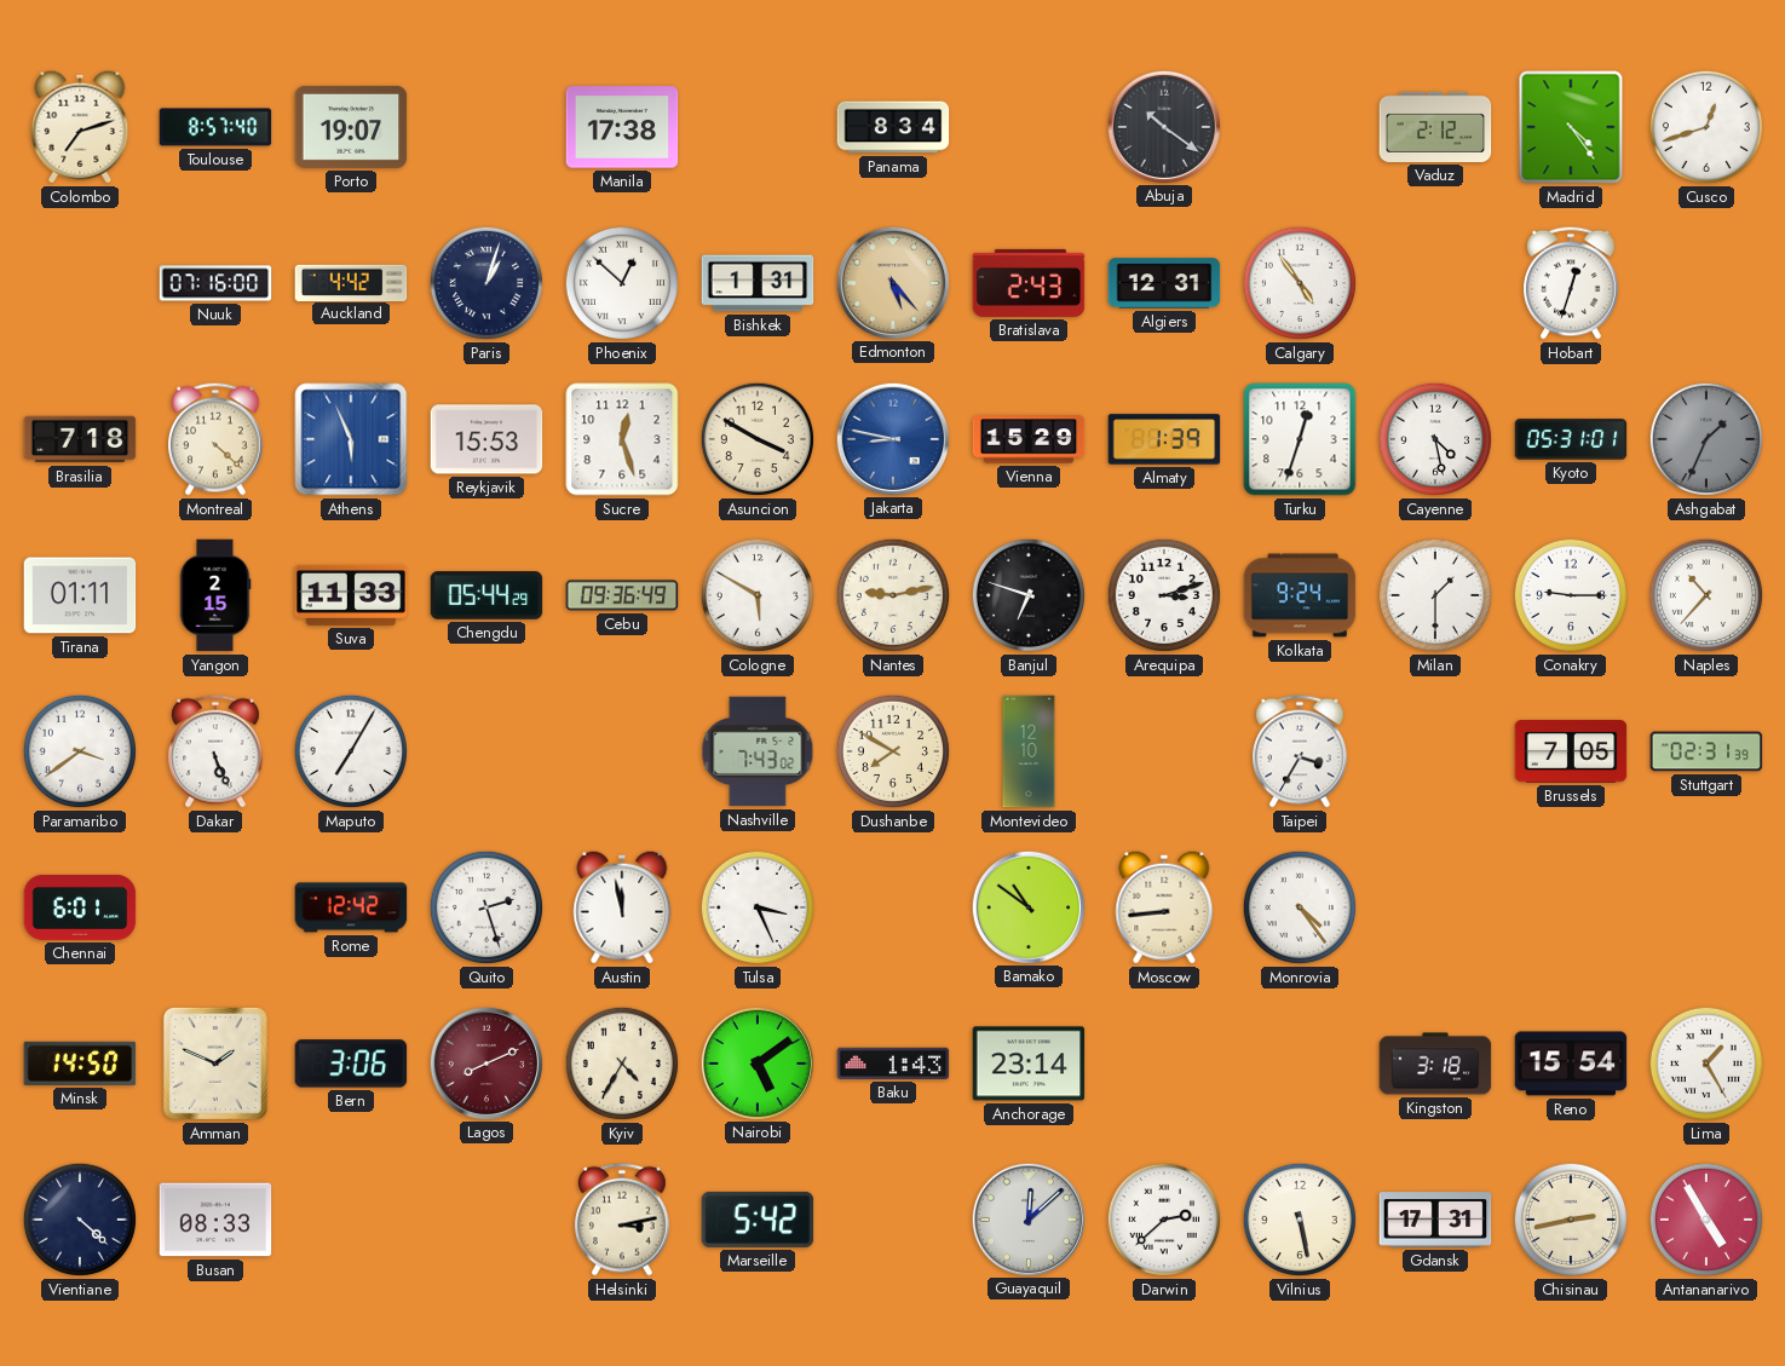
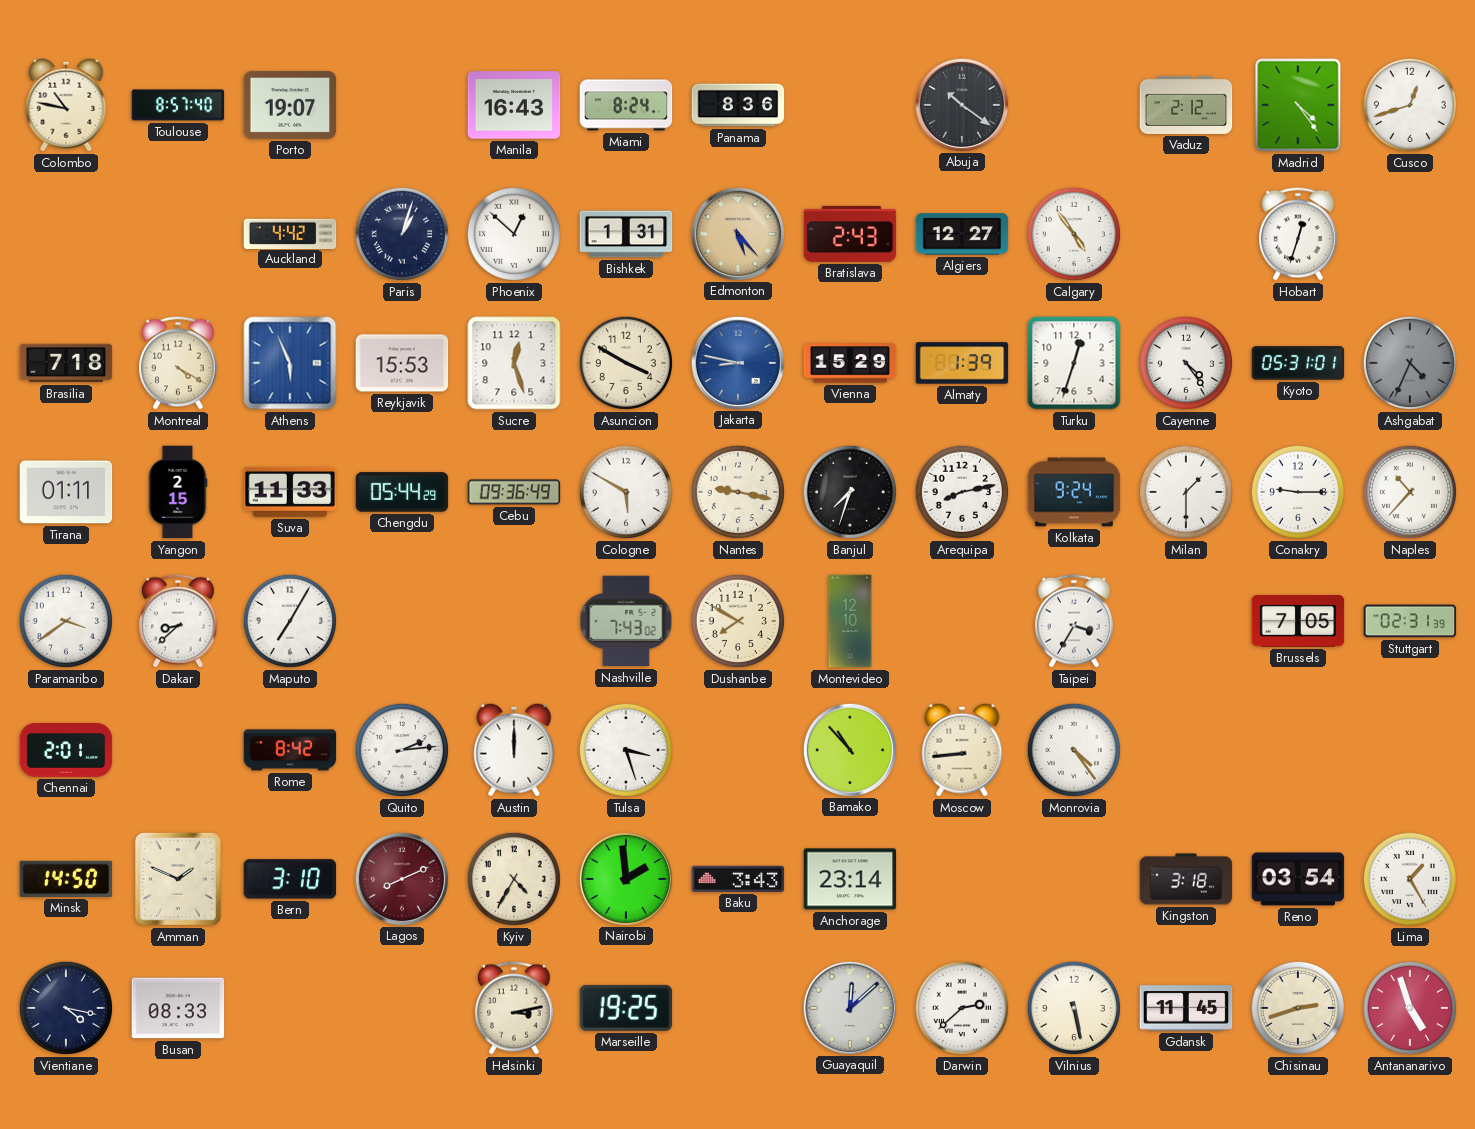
Colombo: 7:12 -> 10:47 (66, 105)
Manila: 17:38 -> 16:43 (514, 105)
Miami: none -> 8:24 (626, 105)
Panama: 8:34 -> 8:36 (738, 105)
Nuuk: 07:16 -> none (215, 283)
Algiers: 12:31 -> 12:27 (962, 234)
Montreal: 4:22 -> 4:20 (179, 363)
Cayenne: 4:28 -> 4:24 (1186, 363)
Ashgabat: 1:34 -> 4:34 (1410, 363)
Nantes: 9:13 -> 9:17 (738, 492)
Banjul: 6:48 -> 7:33 (850, 492)
Arequipa: 3:12 -> 8:13 (962, 492)
Dakar: 5:26 -> 8:38 (179, 621)
Chennai: 6:01 -> 2:01 (66, 750)
Rome: 12:42 -> 8:42 (290, 750)
Quito: 2:27 -> 2:14 (402, 750)
Austin: 11:58 -> 12:00 (514, 750)
Tulsa: 3:26 -> 3:27 (626, 750)
Bamako: 10:51 -> 10:53 (849, 749)
Bern: 3:06 -> 3:10 (290, 879)
Nairobi: 5:09 -> 1:59 (625, 878)
Baku: 1:43 -> 3:43 (738, 879)
Reno: 15:54 -> 03:54 (1298, 879)
Vientiane: 4:22 -> 4:17 (66, 1008)
Marseille: 5:42 -> 19:25 (626, 1008)
Gdansk: 17:31 -> 11:45 (1186, 1008)
Chisinau: 2:43 -> 2:42 (1298, 1008)
Antananarivo: 4:55 -> 4:57 (1410, 1008)
